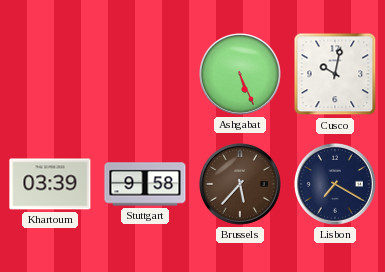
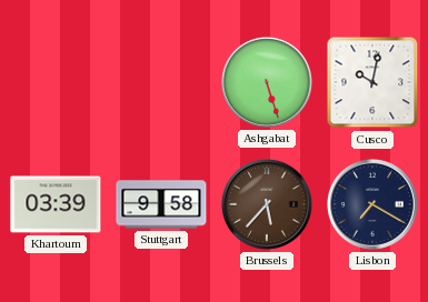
Ashgabat: 5:26 -> 5:27 (267, 82)
